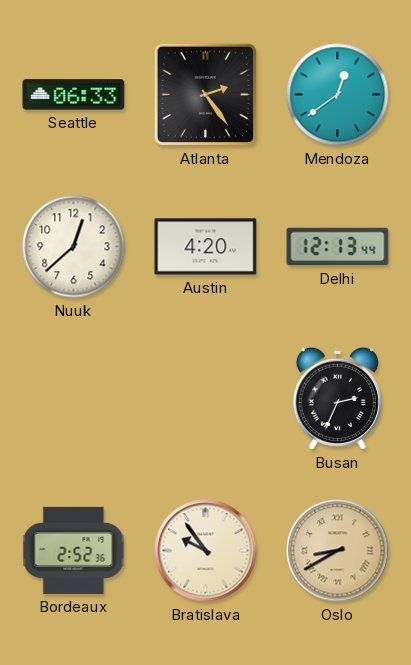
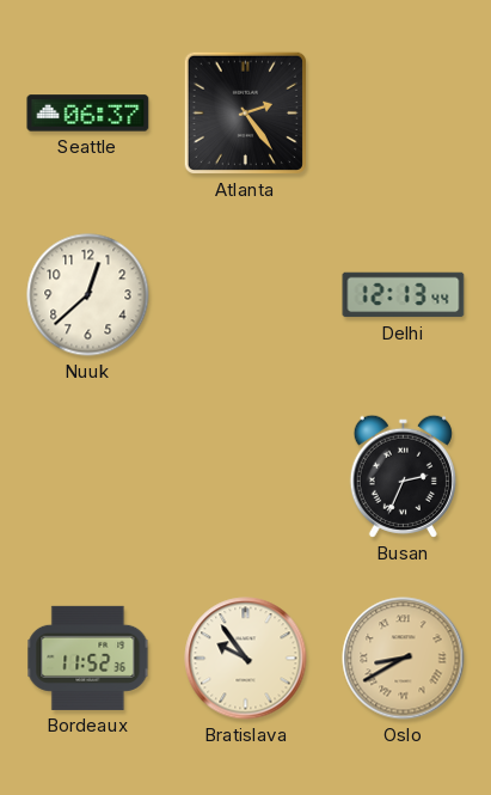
Seattle: 06:33 -> 06:37 (88, 114)
Mendoza: 12:39 -> none (338, 95)
Austin: 4:20 -> none (206, 247)
Bordeaux: 2:52 -> 11:52 (88, 658)
